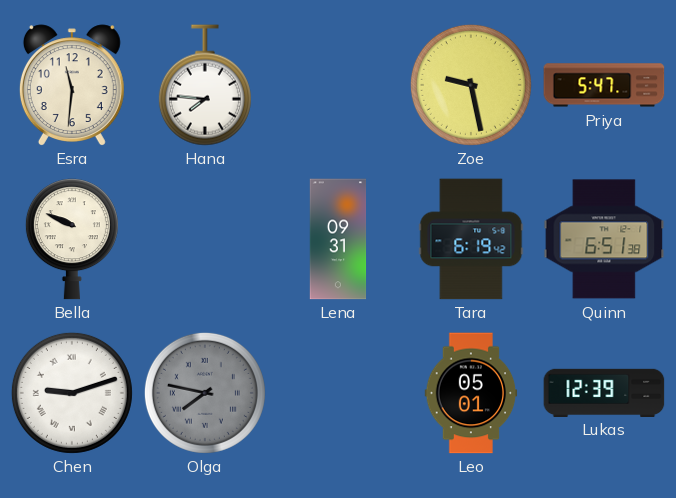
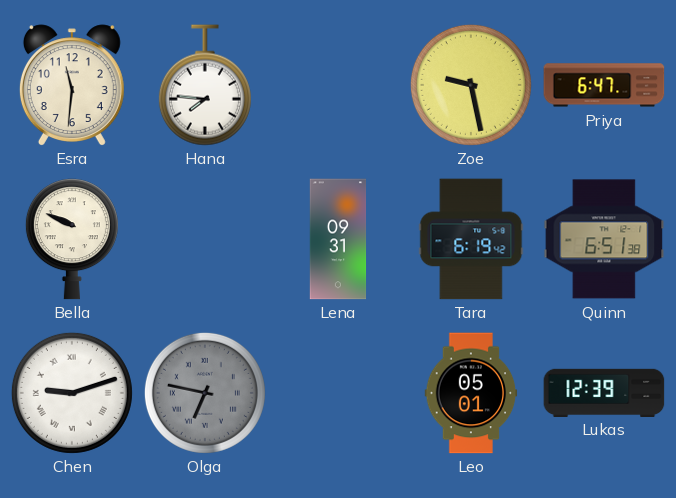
Priya: 5:47 -> 6:47 (604, 85)
Olga: 7:47 -> 6:47 (205, 393)
